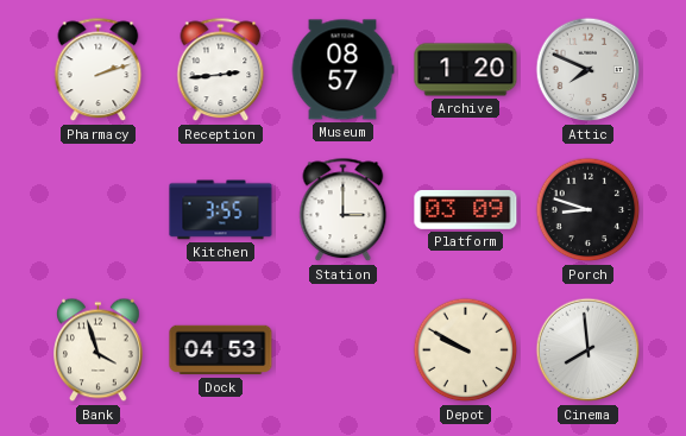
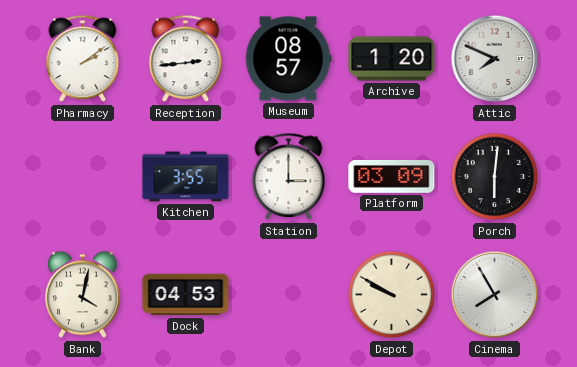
Pharmacy: 2:12 -> 2:09 (83, 59)
Porch: 8:48 -> 6:01 (495, 177)
Bank: 3:57 -> 4:02 (83, 295)
Cinema: 7:59 -> 7:55 (495, 295)
